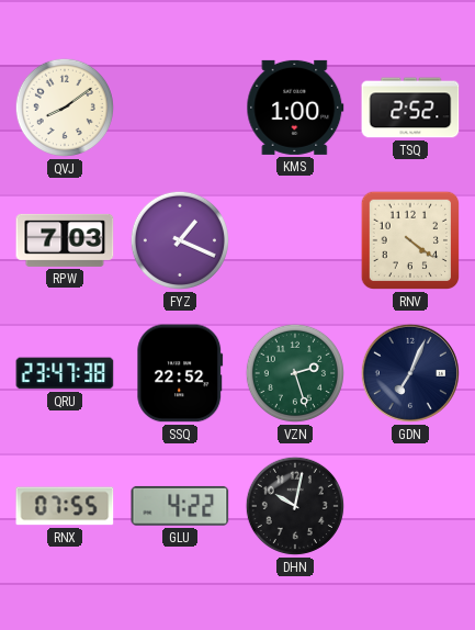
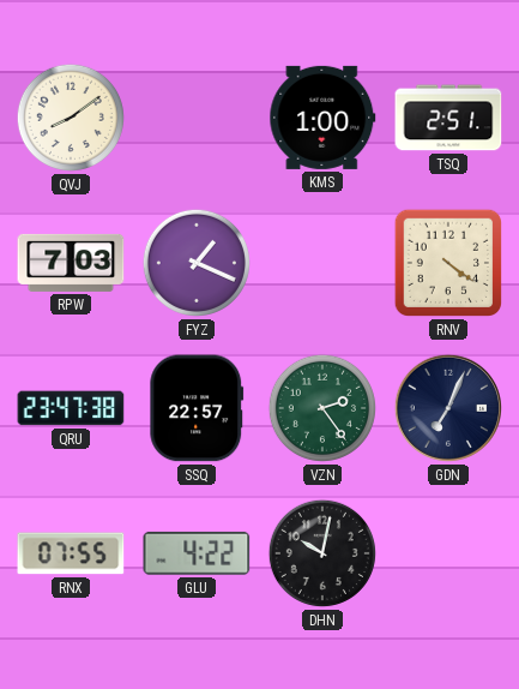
TSQ: 2:52 -> 2:51 (448, 118)
SSQ: 22:52 -> 22:57 (197, 408)
VZN: 2:27 -> 2:24 (322, 408)
